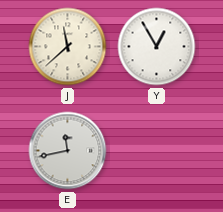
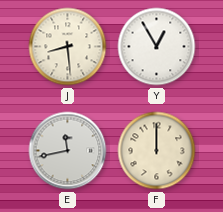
J: 11:38 -> 8:29 (68, 47)
F: none -> 12:00 (157, 151)
